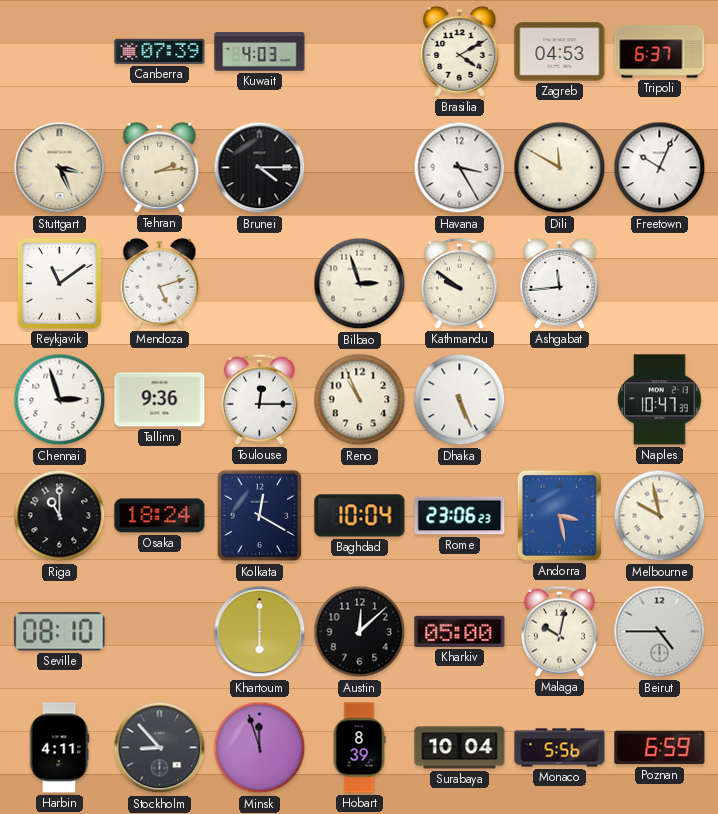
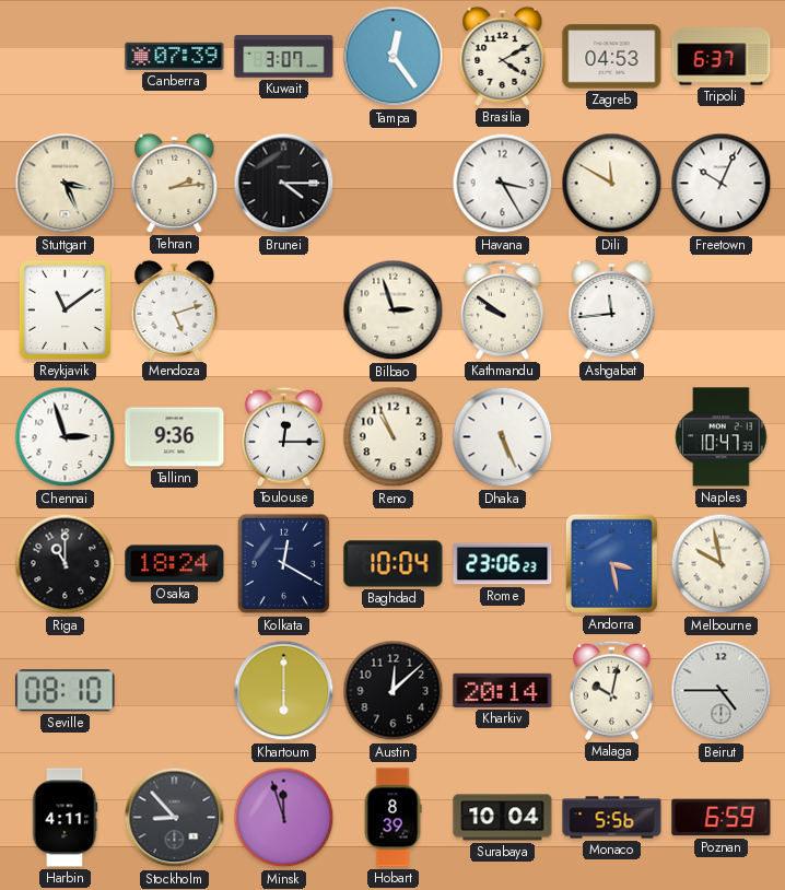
Kuwait: 4:03 -> 3:07 (284, 57)
Tampa: none -> 12:24 (394, 57)
Kharkiv: 05:00 -> 20:14 (503, 690)
